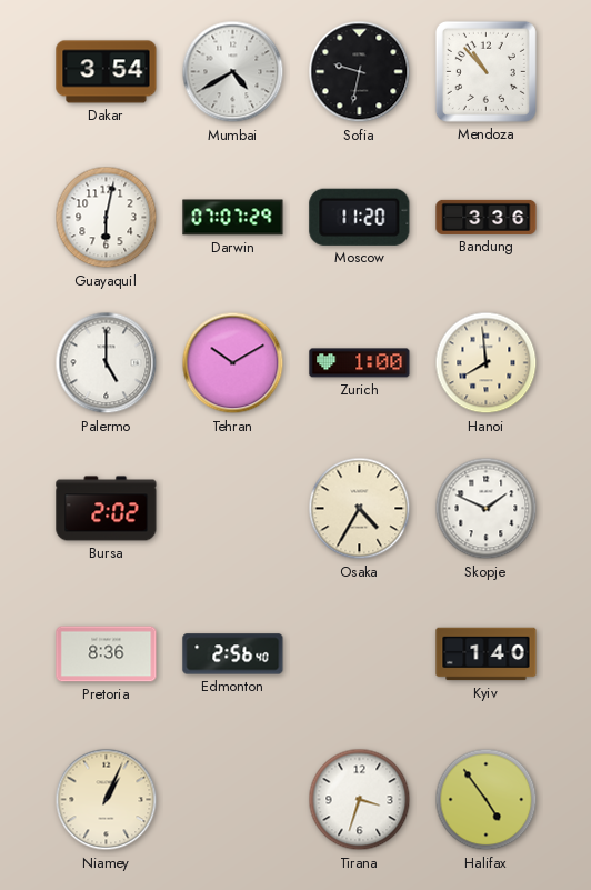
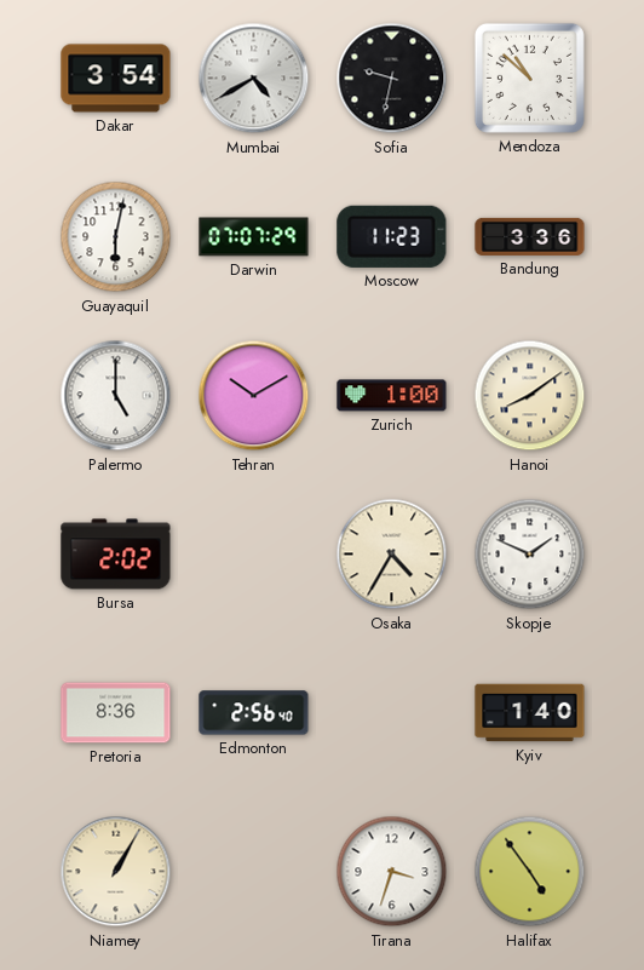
Mendoza: 10:53 -> 10:52 (529, 78)
Moscow: 11:20 -> 11:23 (392, 236)
Hanoi: 7:59 -> 8:09 (530, 396)
Niamey: 1:04 -> 1:05 (116, 872)
